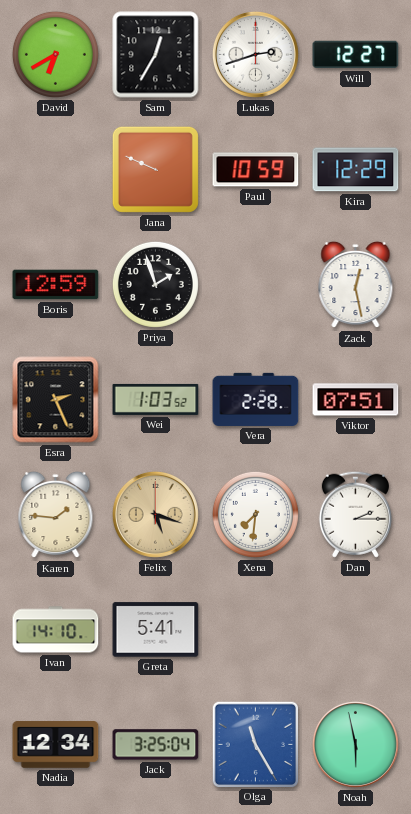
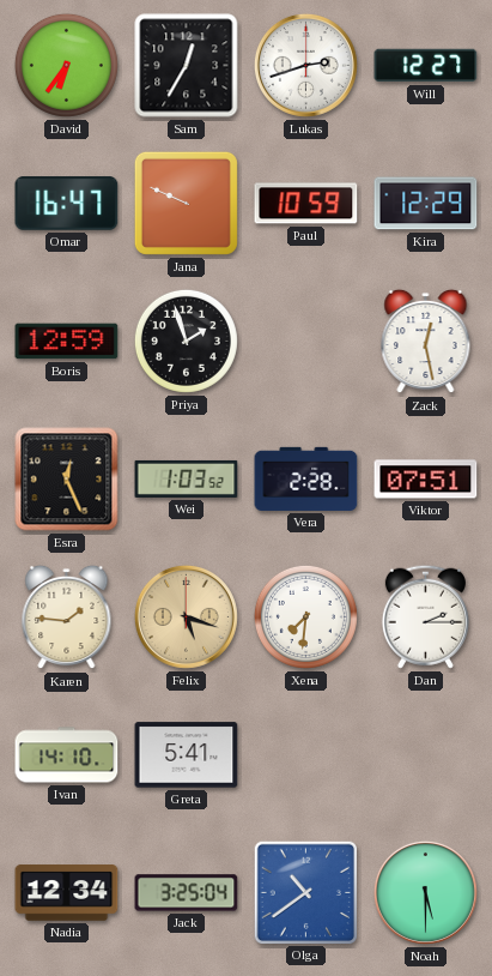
David: 6:40 -> 6:36 (66, 65)
Omar: none -> 16:47 (67, 204)
Esra: 2:26 -> 12:26 (67, 480)
Olga: 11:25 -> 10:39 (305, 892)
Noah: 5:58 -> 5:30 (425, 892)
